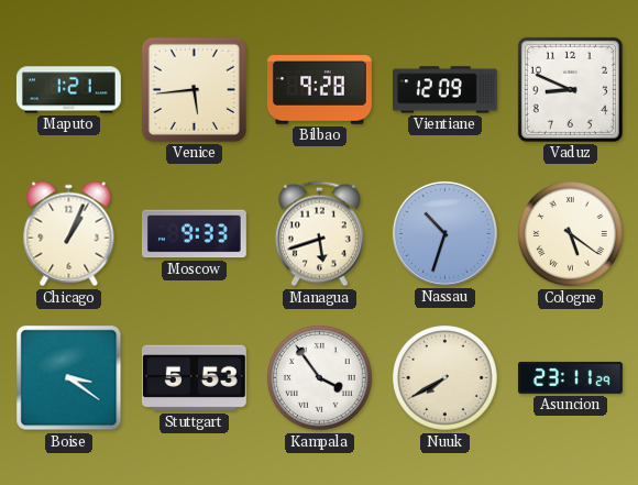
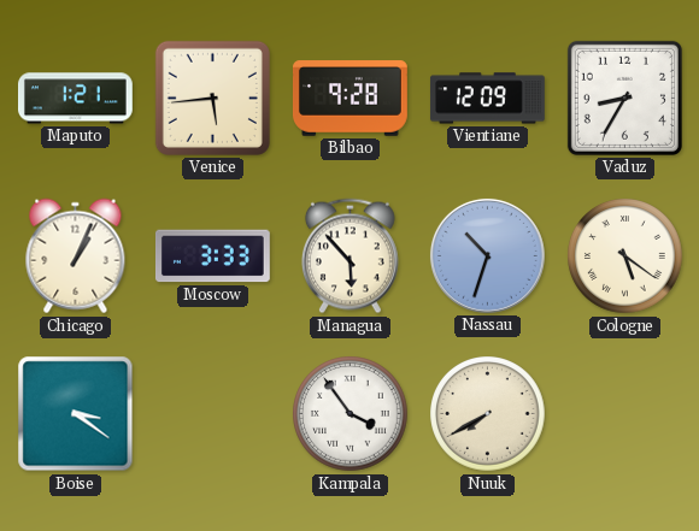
Vaduz: 8:49 -> 8:35 (624, 98)
Moscow: 9:33 -> 3:33 (212, 256)
Managua: 5:42 -> 5:53 (349, 256)
Stuttgart: 5:53 -> none (194, 378)
Asuncion: 23:11 -> none (571, 377)
